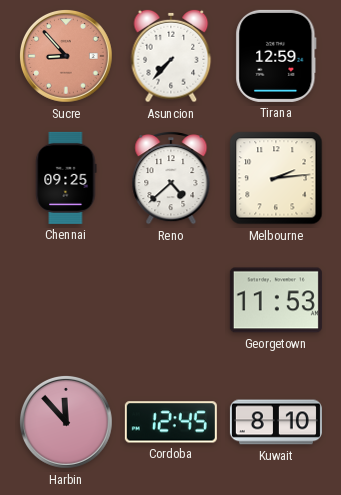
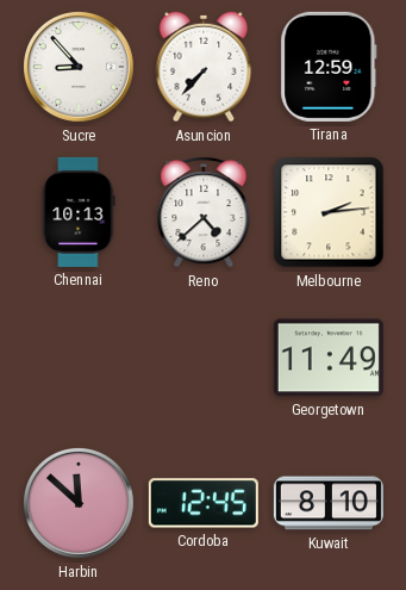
Sucre dial: salmon -> white (79, 67)
Chennai: 09:25 -> 10:13 (79, 212)
Georgetown: 11:53 -> 11:49 (329, 358)
Harbin: 11:53 -> 11:52 (79, 503)
